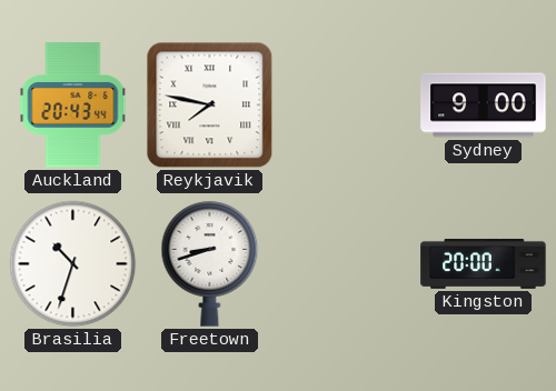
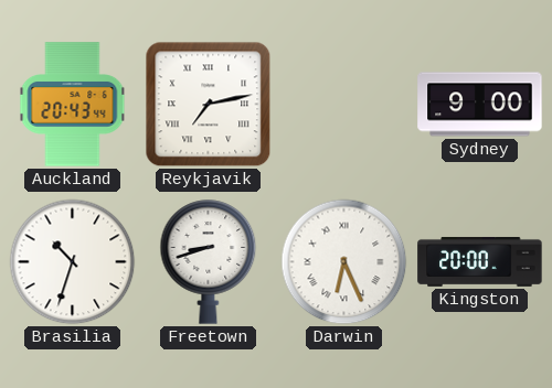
Reykjavik: 7:47 -> 7:13 (209, 105)
Darwin: none -> 6:26 (344, 262)
